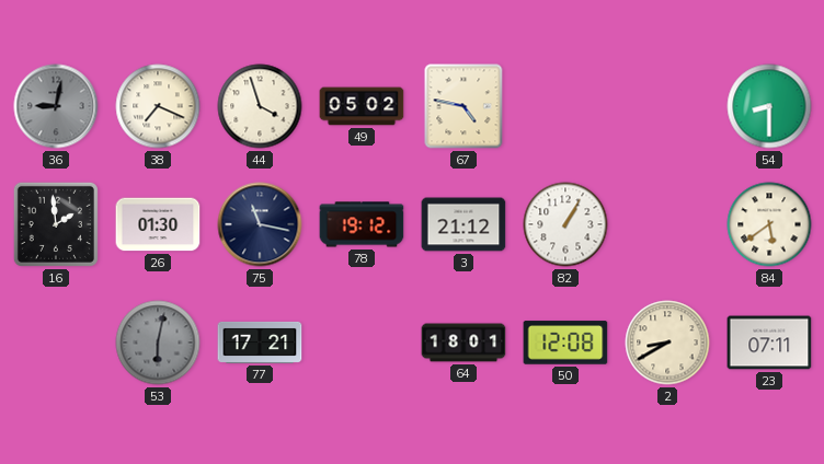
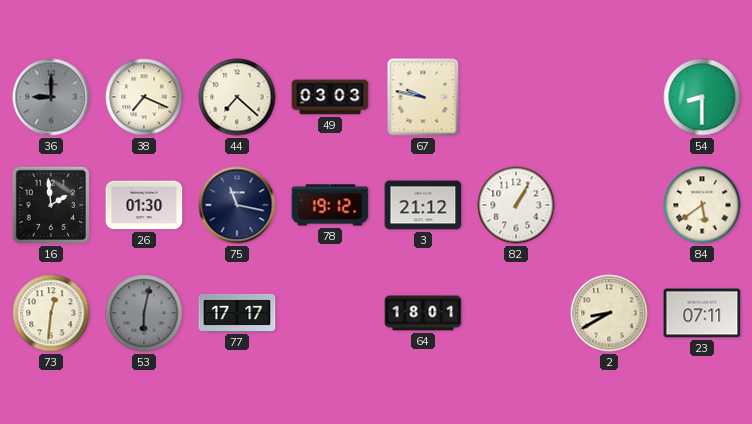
36: 9:02 -> 9:00 (51, 97)
44: 3:57 -> 7:22 (237, 97)
49: 05:02 -> 03:03 (330, 97)
67: 4:47 -> 9:47 (423, 97)
73: none -> 12:31 (51, 313)
77: 17:21 -> 17:17 (237, 313)
50: 12:08 -> none (565, 343)
